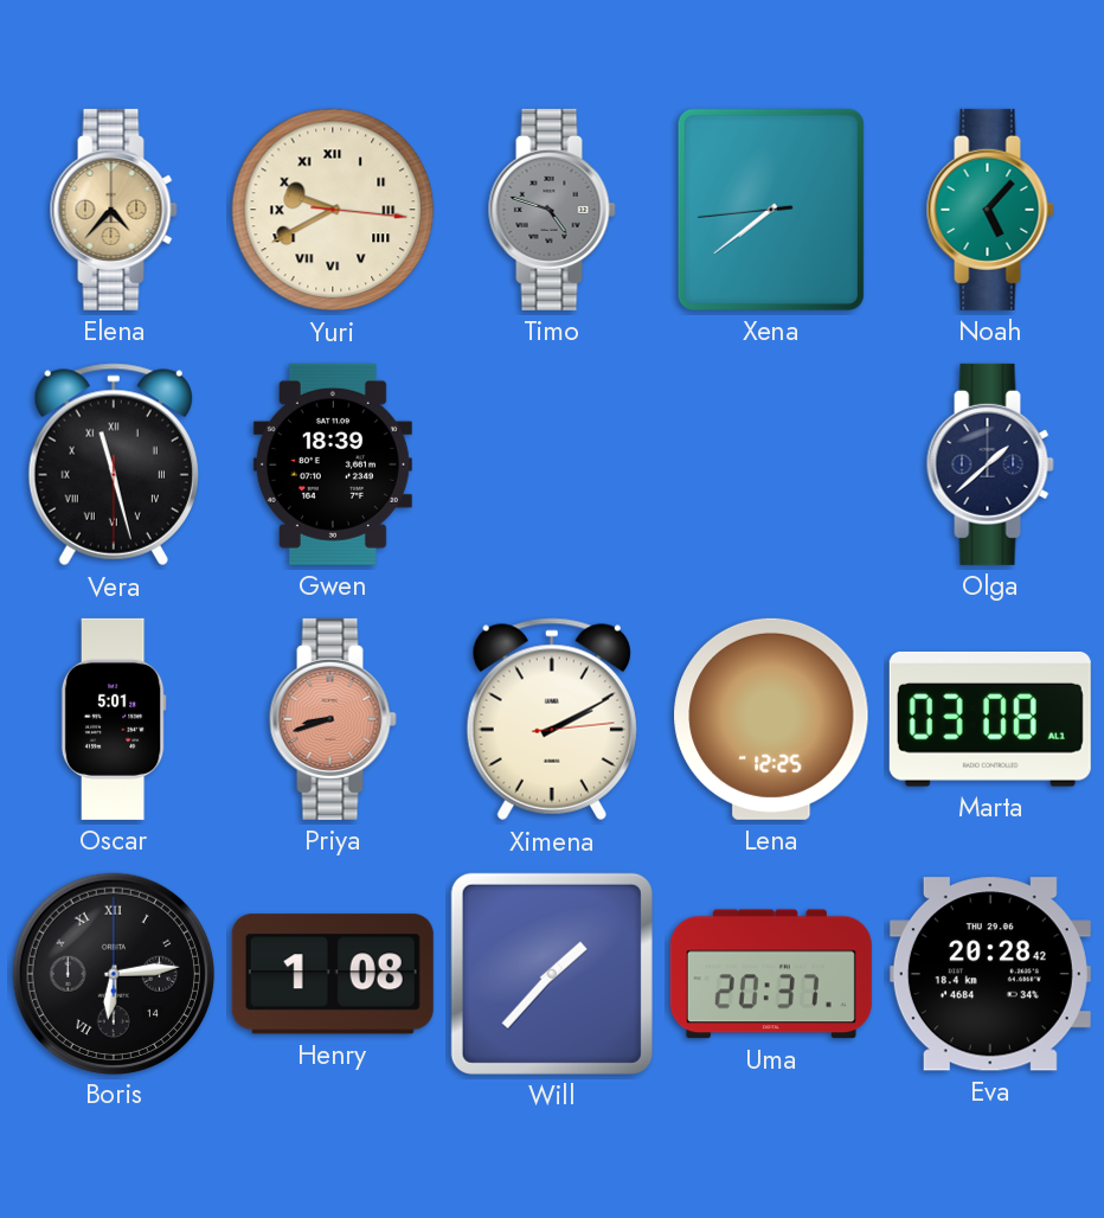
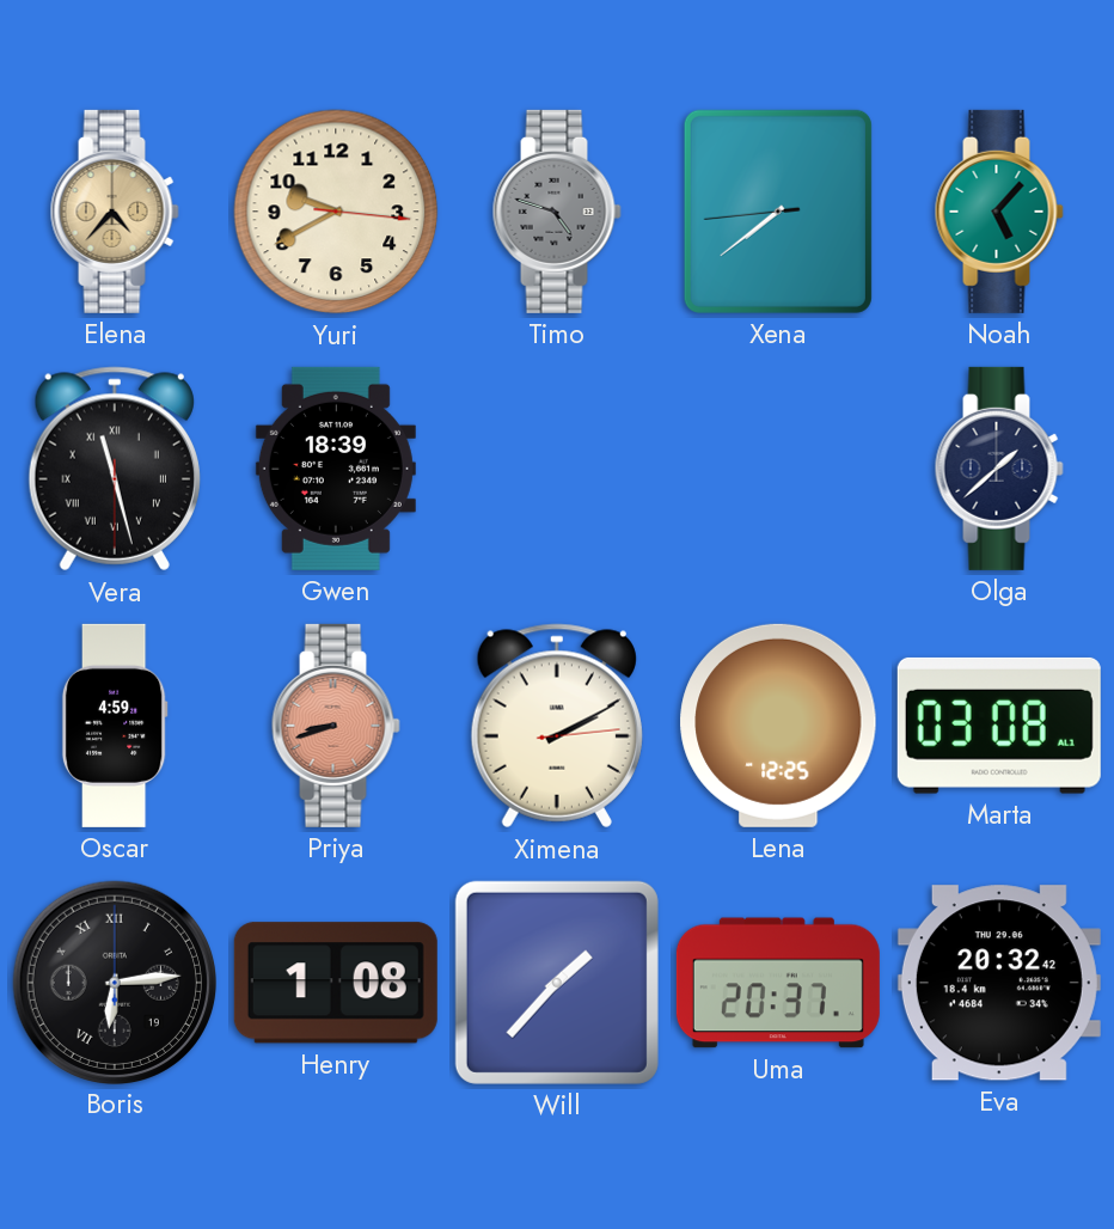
Yuri numerals: Roman -> Arabic (336, 212)
Oscar: 5:01 -> 4:59 (115, 726)
Boris date: 14 -> 19 (114, 982)
Eva: 20:28 -> 20:32 (999, 983)
